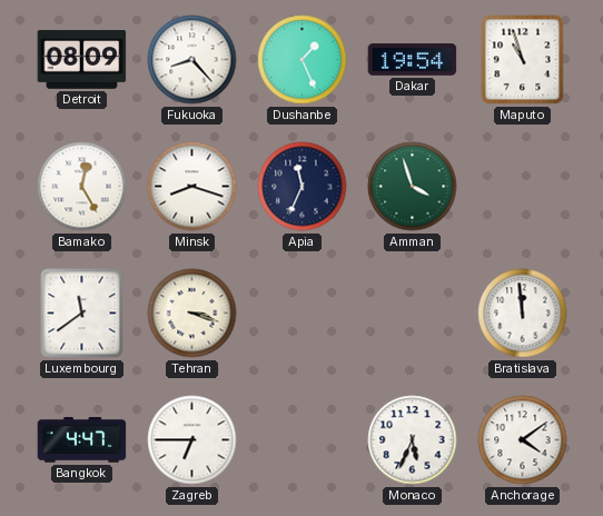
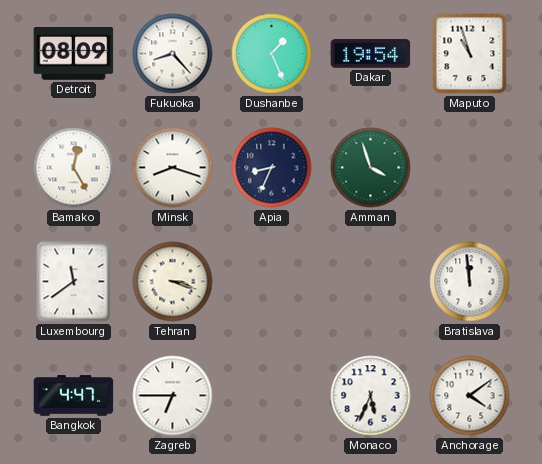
Apia: 11:34 -> 8:34 (272, 168)
